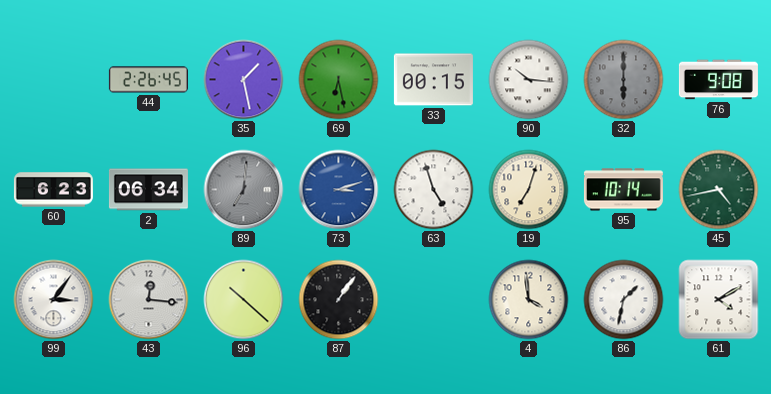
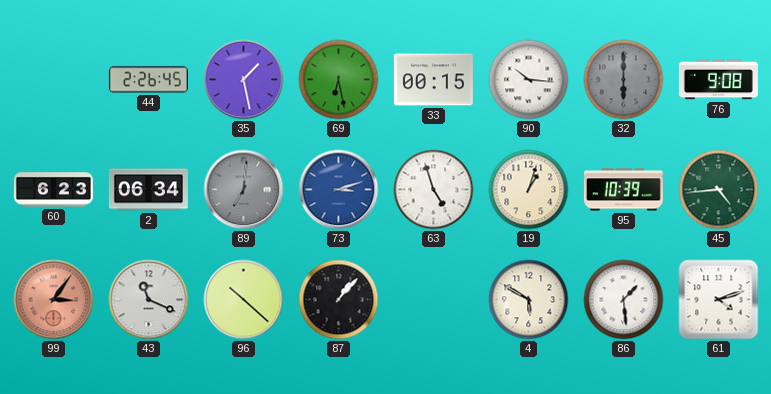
19: 7:03 -> 1:03 (529, 190)
95: 10:14 -> 10:39 (623, 190)
45: 4:43 -> 4:44 (719, 190)
99 dial: white -> salmon (54, 300)
43: 12:16 -> 11:19 (149, 300)
87: 1:06 -> 1:07 (339, 300)
4: 3:59 -> 5:50 (529, 300)
86: 1:32 -> 1:29 (624, 300)
61: 4:10 -> 4:12 (719, 300)
